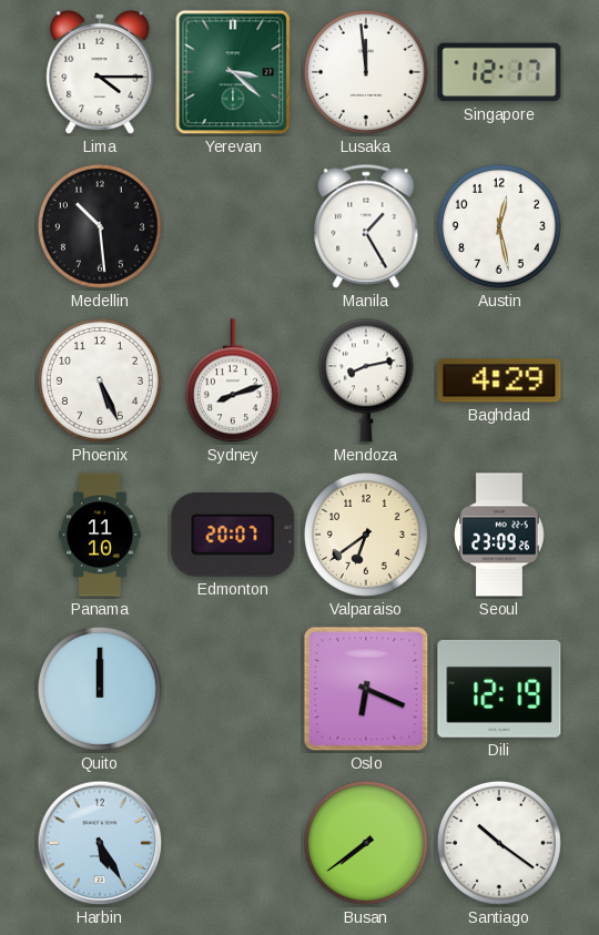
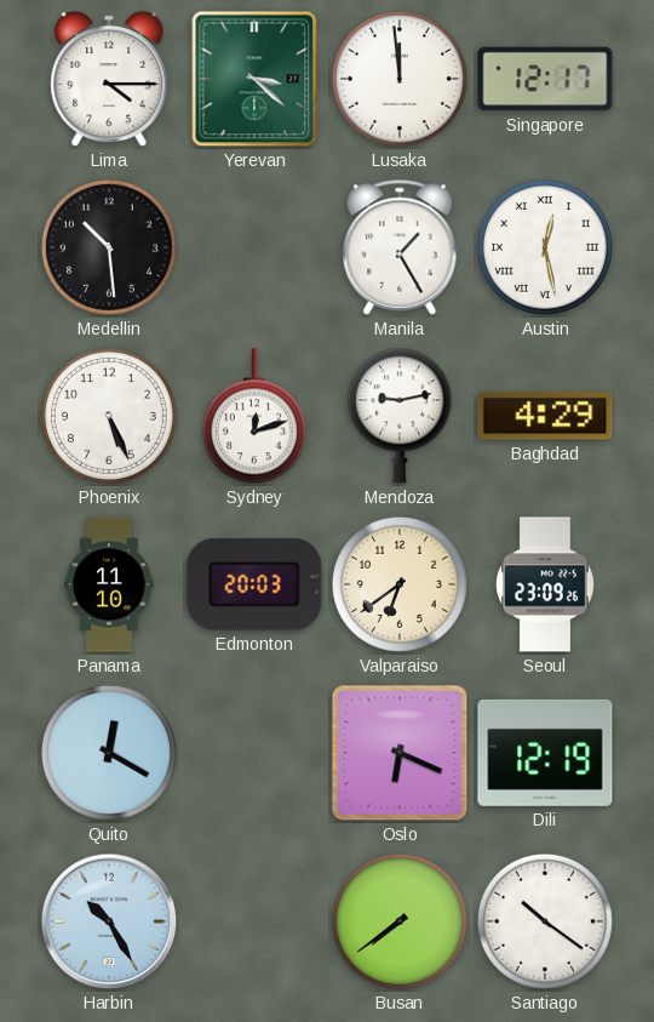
Austin numerals: Arabic -> Roman (545, 247)
Sydney: 8:12 -> 12:12 (254, 417)
Mendoza: 8:13 -> 9:13 (400, 416)
Edmonton: 20:07 -> 20:03 (254, 584)
Quito: 12:00 -> 12:20 (109, 753)
Harbin: 5:25 -> 10:25 (109, 921)
